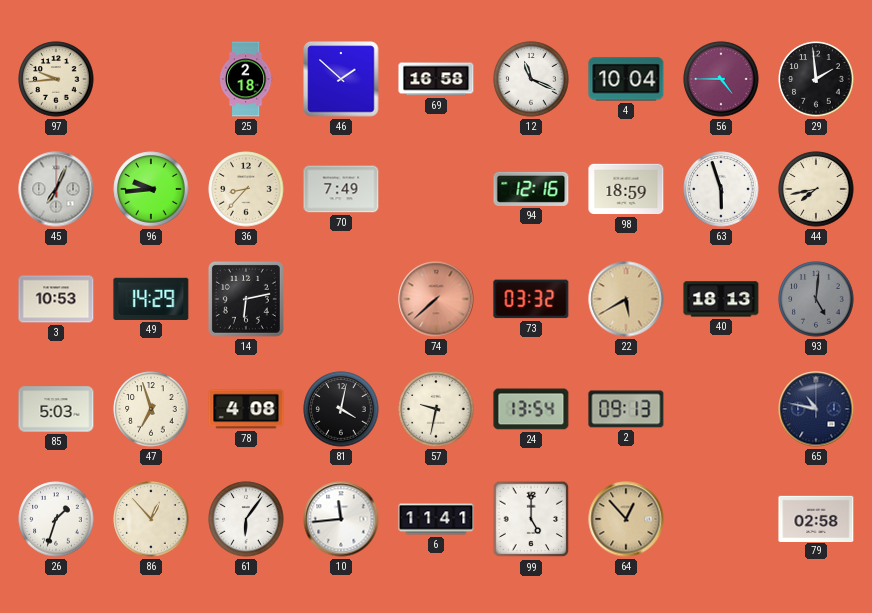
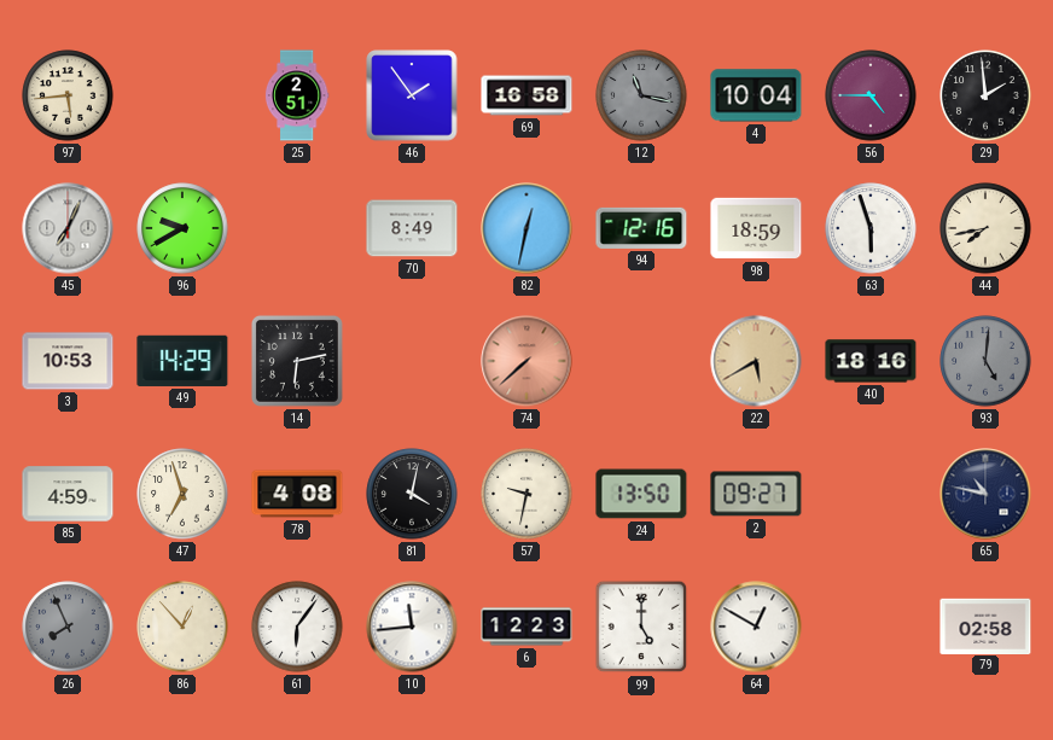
97: 9:44 -> 5:44 (68, 95)
25: 2:18 -> 2:51 (297, 95)
46: 1:52 -> 1:54 (412, 95)
12: 11:19 -> 11:17 (641, 95)
12 dial: white -> grey (641, 95)
96: 9:44 -> 9:40 (182, 228)
36: 8:37 -> none (246, 189)
70: 7:49 -> 8:49 (412, 228)
82: none -> 12:32 (526, 228)
73: 03:32 -> none (531, 299)
40: 18:13 -> 18:16 (871, 361)
85: 5:03 -> 4:59 (68, 494)
24: 13:54 -> 13:50 (641, 494)
2: 09:13 -> 09:27 (756, 494)
26: 1:33 -> 7:56 (68, 627)
26 dial: white -> grey (68, 627)
6: 11:41 -> 12:23 (526, 627)
64: 12:53 -> 12:50 (756, 627)
64 dial: champagne -> white (756, 627)
